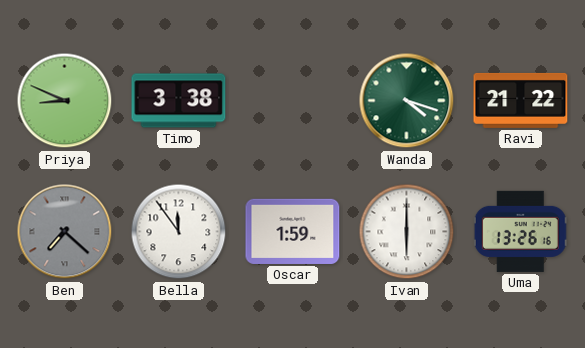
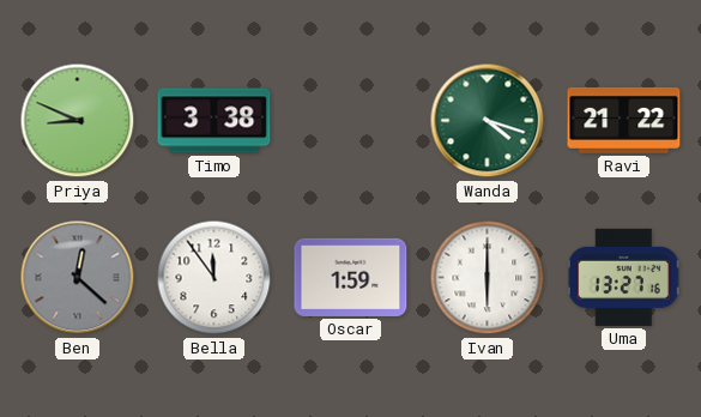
Ben: 7:22 -> 12:22 (78, 278)
Uma: 13:26 -> 13:27 (623, 277)
